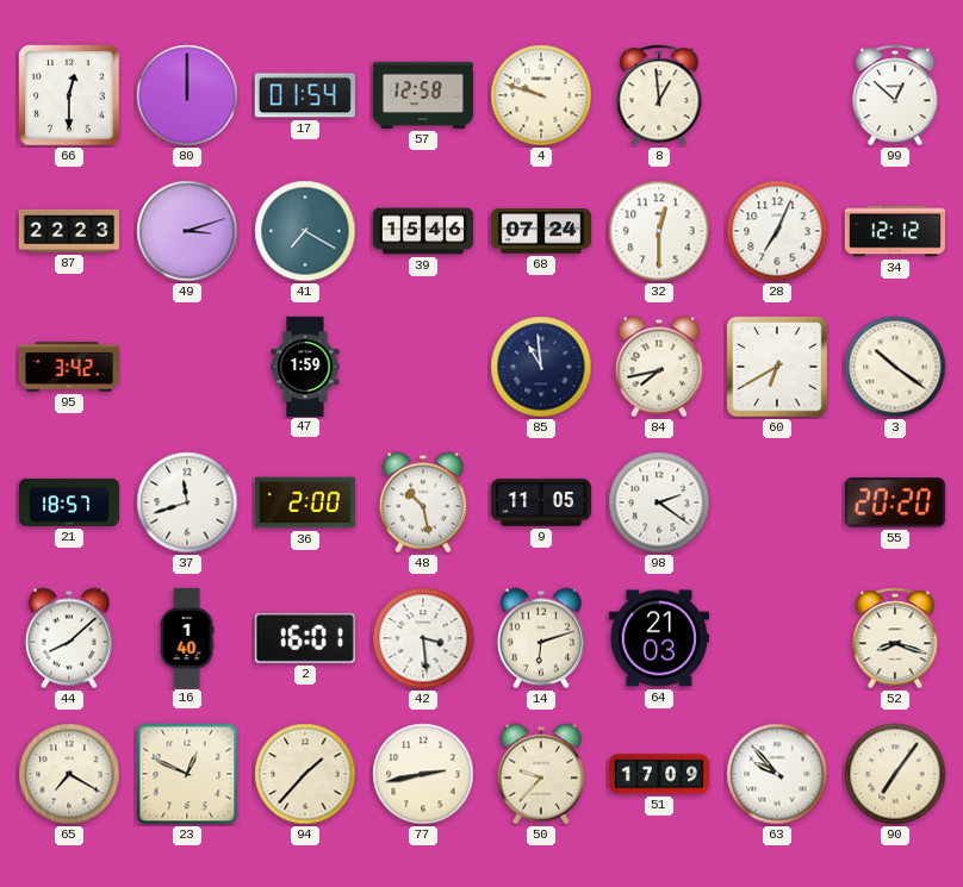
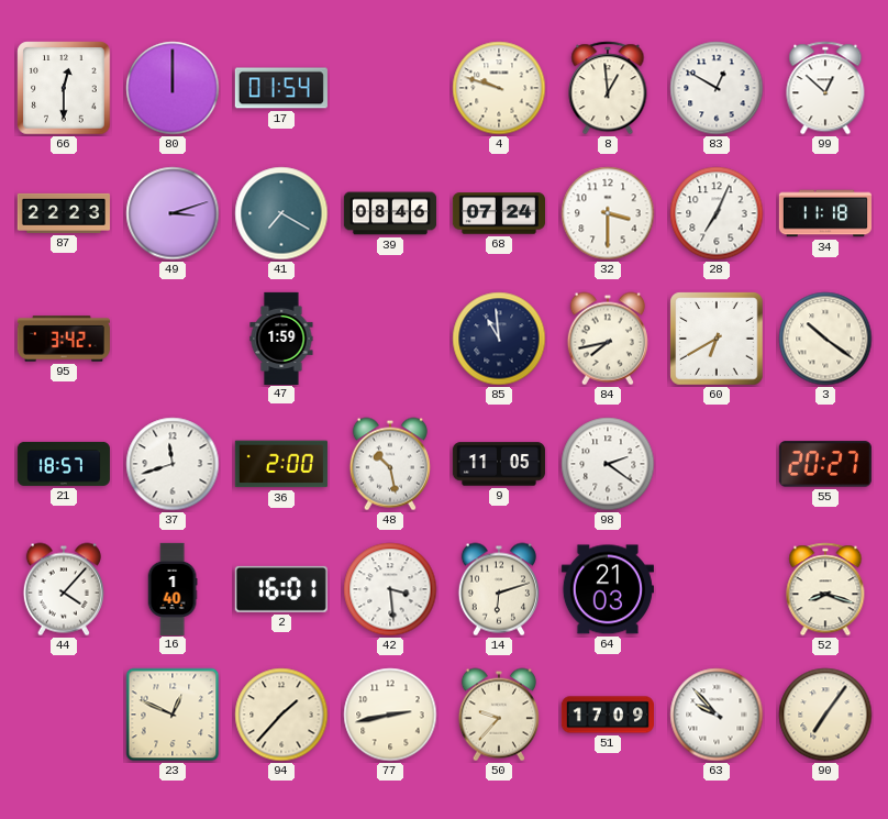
57: 12:58 -> none (423, 95)
83: none -> 12:50 (717, 88)
39: 15:46 -> 08:46 (389, 213)
32: 12:30 -> 3:30 (608, 213)
34: 12:12 -> 11:18 (825, 213)
55: 20:20 -> 20:27 (825, 464)
44: 8:08 -> 4:07 (64, 589)
65: 7:20 -> none (69, 774)
